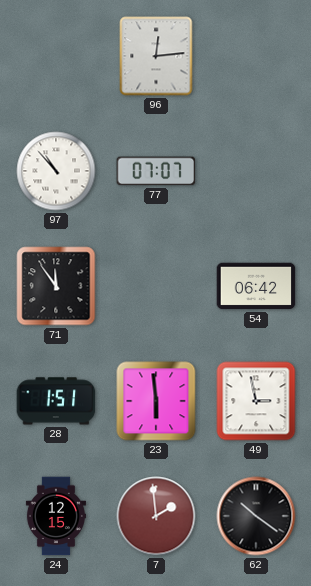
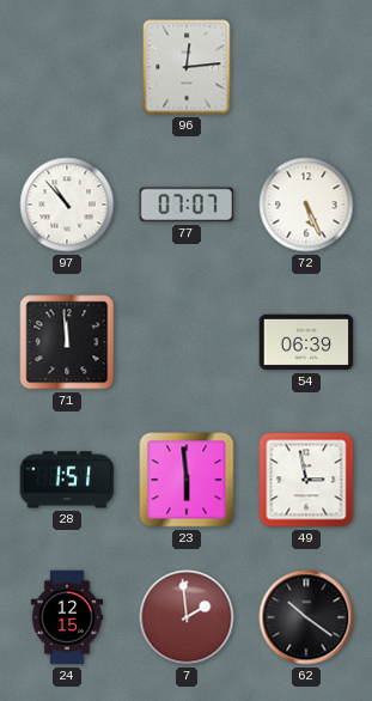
72: none -> 5:26 (306, 205)
71: 11:54 -> 11:59 (67, 342)
54: 06:42 -> 06:39 (306, 342)
